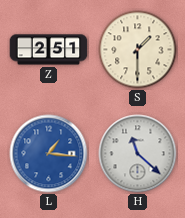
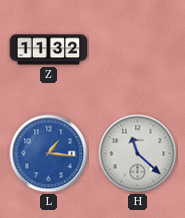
Z: 2:51 -> 11:32 (49, 50)
S: 1:30 -> none (138, 50)
